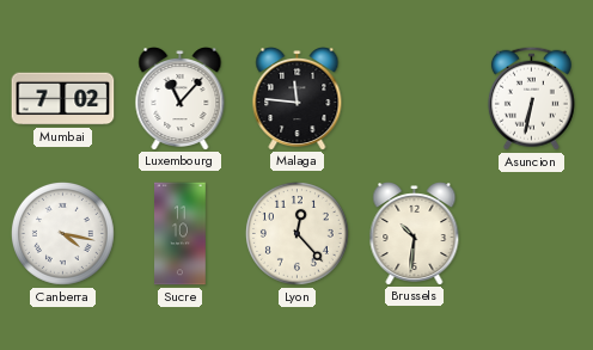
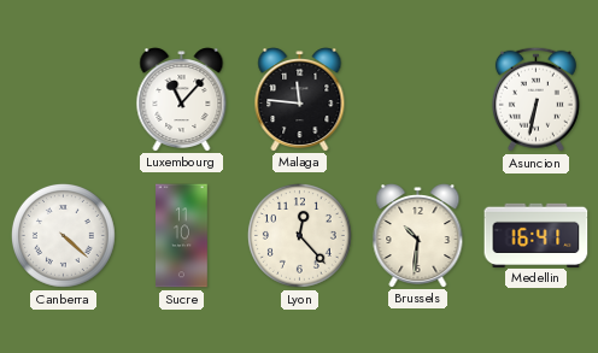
Mumbai: 7:02 -> none (63, 99)
Canberra: 4:17 -> 4:22 (63, 235)
Medellin: none -> 16:41 (537, 235)
